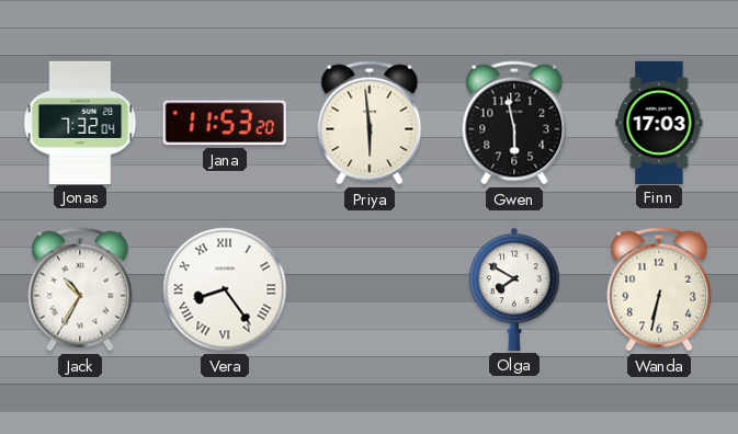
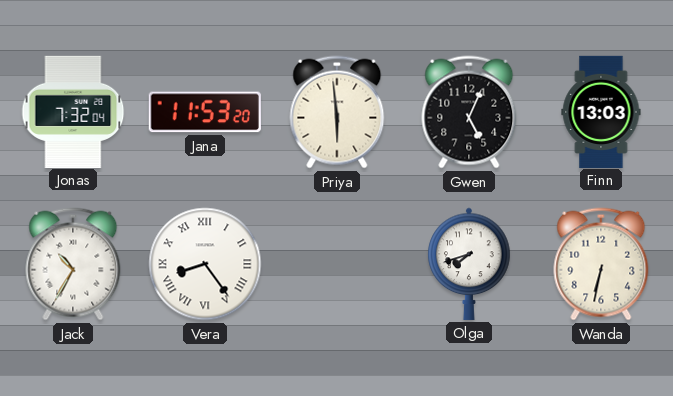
Gwen: 5:58 -> 5:04 (469, 112)
Finn: 17:03 -> 13:03 (601, 111)
Olga: 7:50 -> 7:42 (469, 264)
